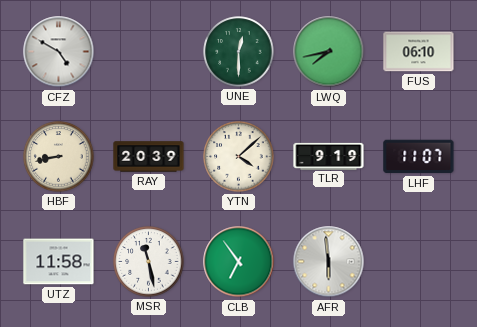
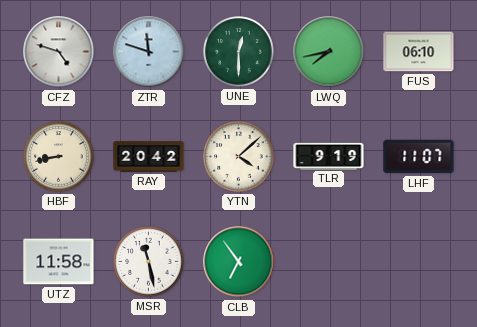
CFZ: 4:50 -> 4:48 (59, 52)
ZTR: none -> 11:48 (149, 52)
RAY: 20:39 -> 20:42 (149, 157)
AFR: 5:59 -> none (329, 262)
